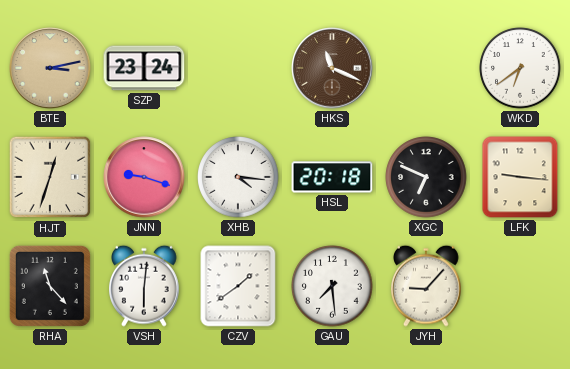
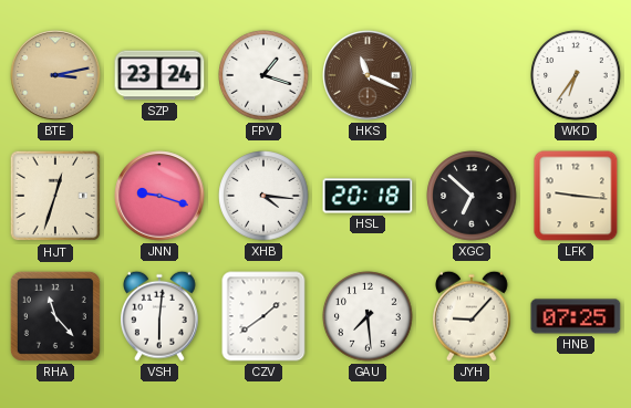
FPV: none -> 1:18 (263, 75)
WKD: 6:39 -> 6:36 (576, 75)
XGC: 6:49 -> 6:52 (472, 196)
HNB: none -> 07:25 (576, 316)
